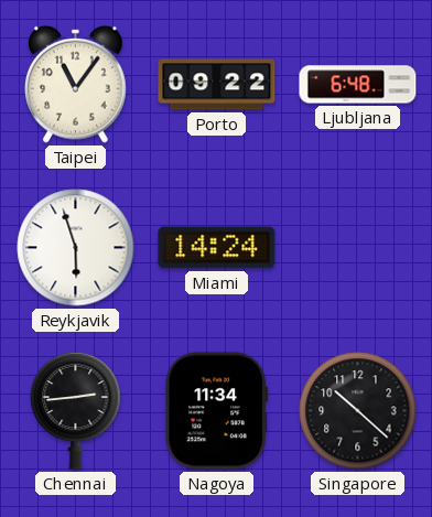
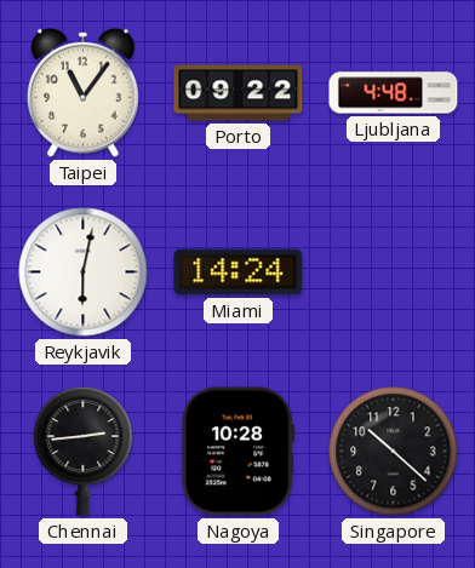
Ljubljana: 6:48 -> 4:48 (394, 93)
Reykjavik: 5:57 -> 6:02 (84, 272)
Nagoya: 11:34 -> 10:28 (237, 452)
